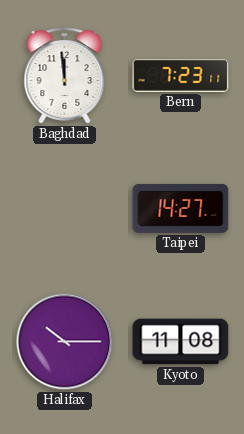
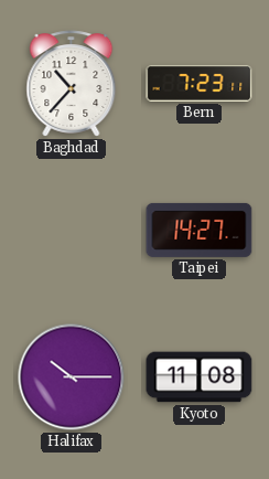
Baghdad: 11:59 -> 10:37 (72, 84)
